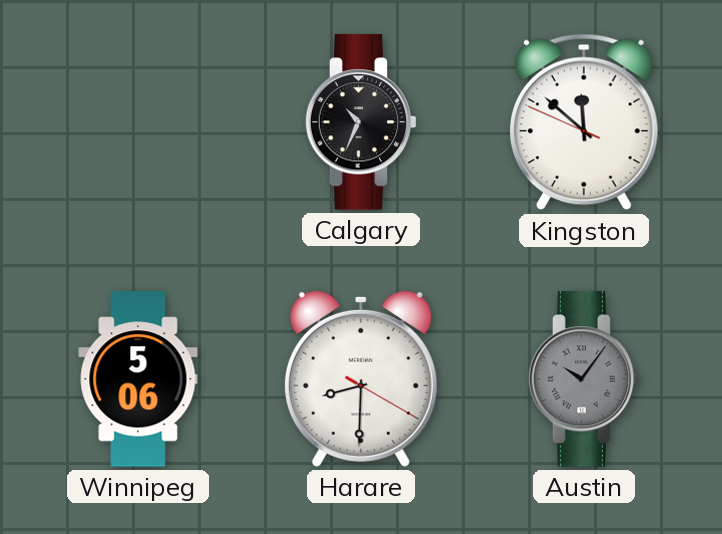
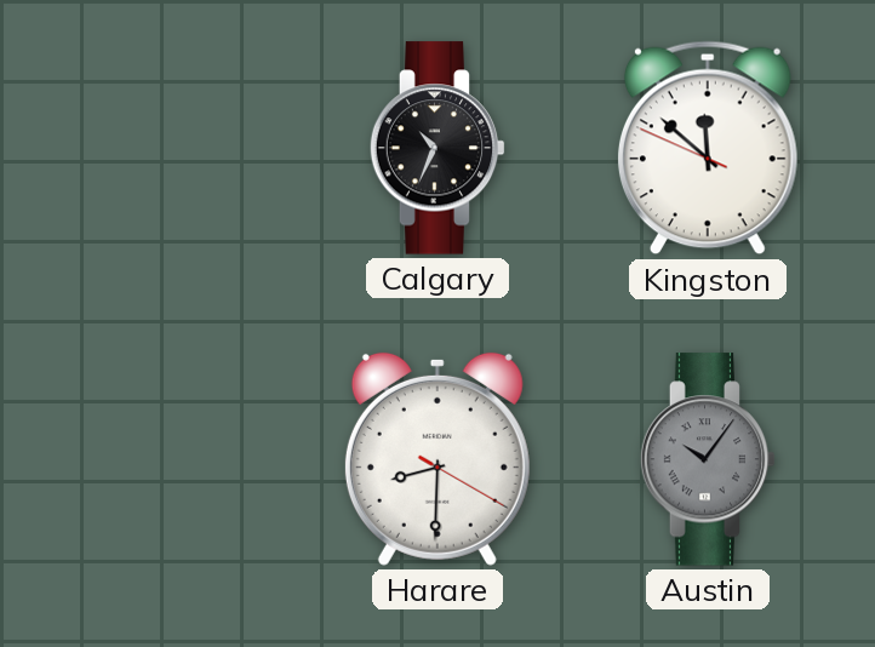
Winnipeg: 5:06 -> none (138, 379)
